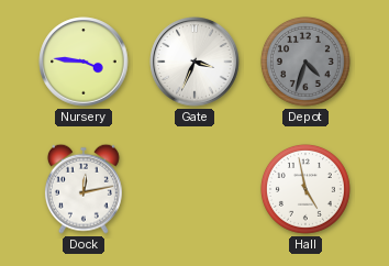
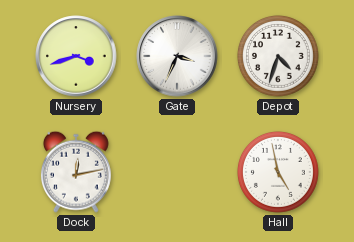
Nursery: 3:46 -> 3:42 (76, 56)
Depot dial: grey -> white (278, 56)
